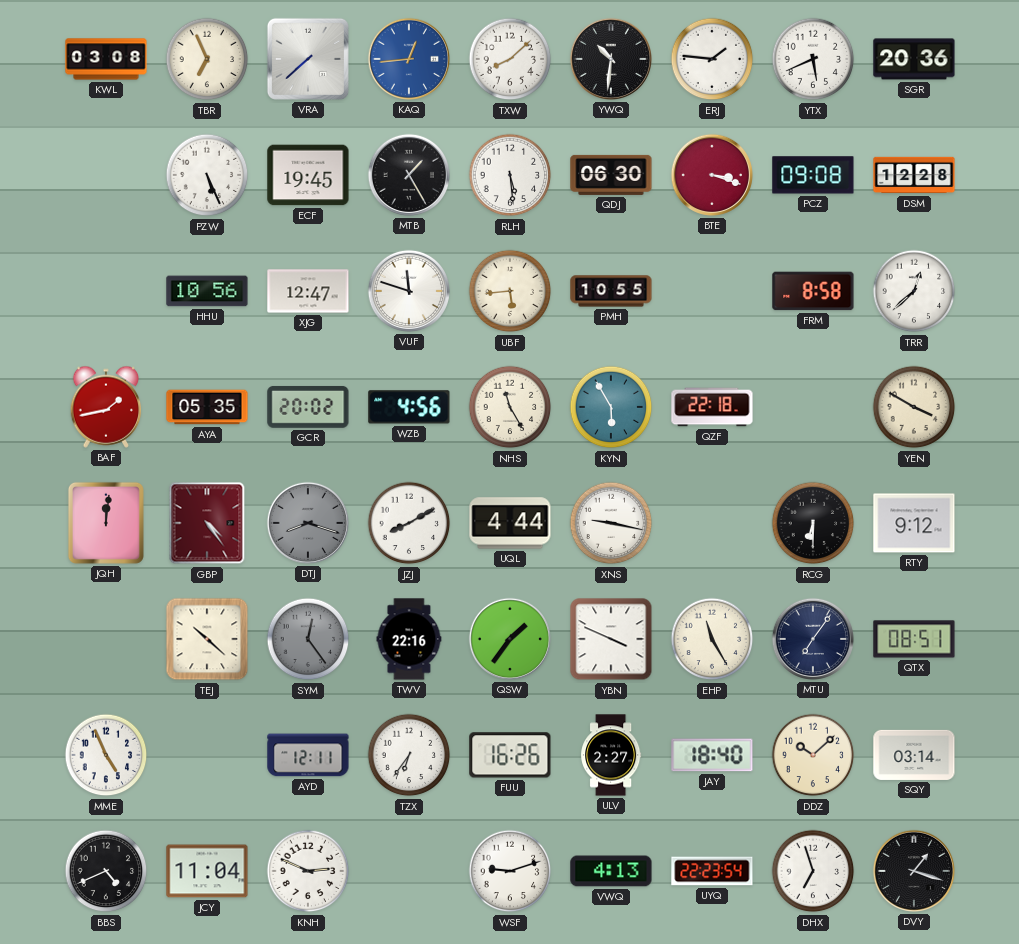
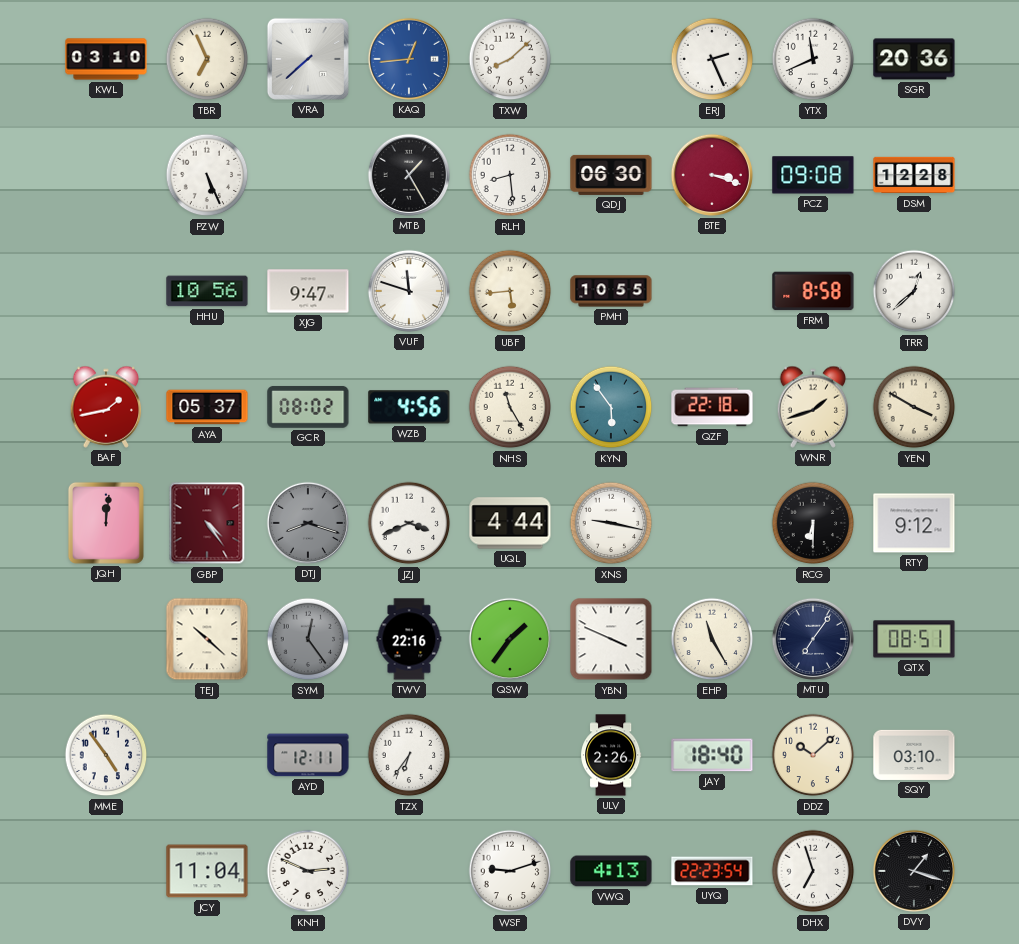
KWL: 03:08 -> 03:10 (106, 59)
YWQ: 10:31 -> none (611, 59)
ERJ: 1:46 -> 2:26 (712, 59)
YTX: 5:41 -> 11:41 (813, 59)
ECF: 19:45 -> none (308, 175)
RLH: 5:29 -> 8:29 (510, 175)
XJG: 12:47 -> 9:47 (308, 291)
AYA: 05:35 -> 05:37 (207, 407)
GCR: 20:02 -> 08:02 (308, 407)
KYN: 5:55 -> 5:54 (611, 407)
WNR: none -> 1:42 (813, 407)
JZJ: 8:10 -> 3:41 (409, 523)
MME: 4:56 -> 4:54 (106, 755)
FUU: 16:26 -> none (510, 755)
ULV: 2:27 -> 2:26 (611, 755)
SQY: 03:14 -> 03:10 (914, 755)
BBS: 4:41 -> none (106, 871)
